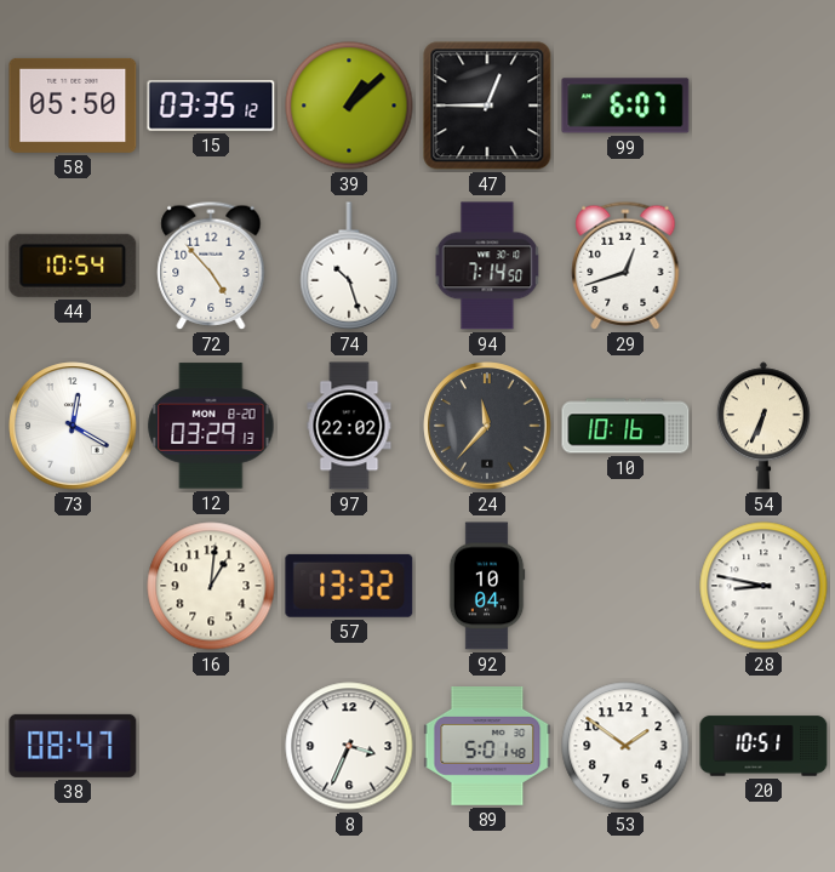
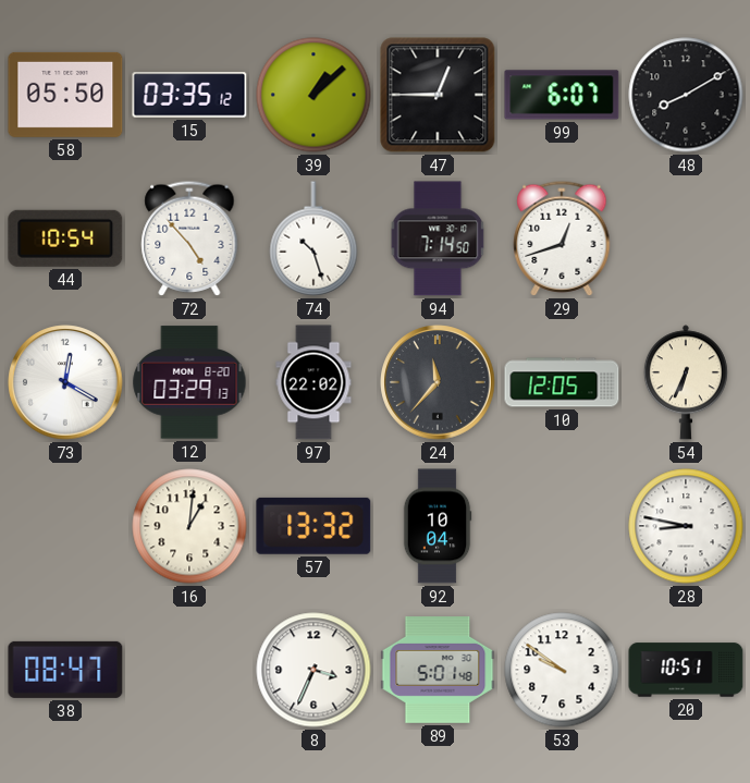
48: none -> 8:10 (686, 95)
10: 10:16 -> 12:05 (562, 382)
53: 1:51 -> 9:51 (562, 670)
